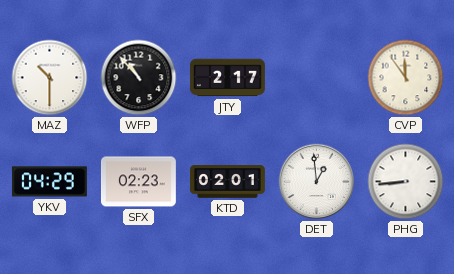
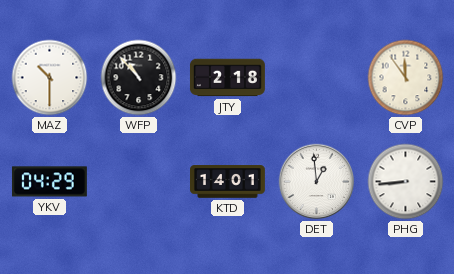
JTY: 2:17 -> 2:18 (227, 78)
SFX: 02:23 -> none (138, 182)
KTD: 02:01 -> 14:01 (228, 182)
